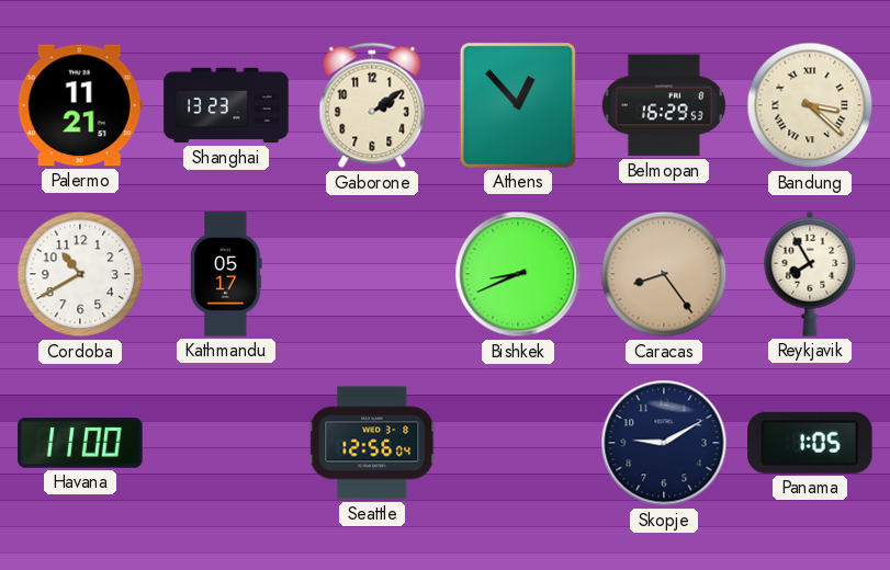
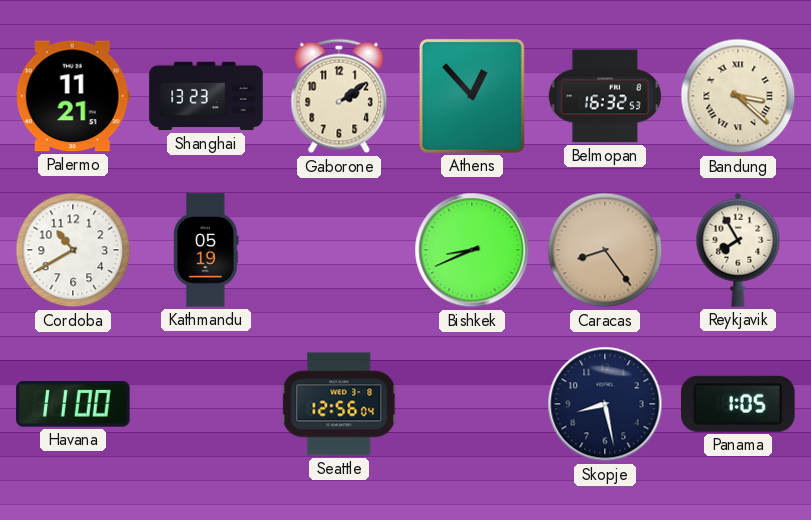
Belmopan: 16:29 -> 16:32 (605, 96)
Kathmandu: 05:17 -> 05:19 (206, 250)
Skopje: 9:10 -> 8:28 (605, 404)
